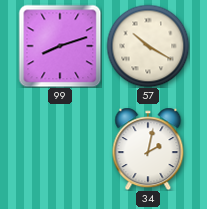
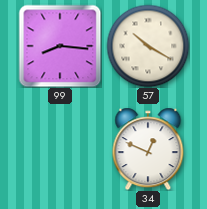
99: 8:12 -> 8:16 (60, 46)
34: 2:02 -> 12:49 (148, 149)
